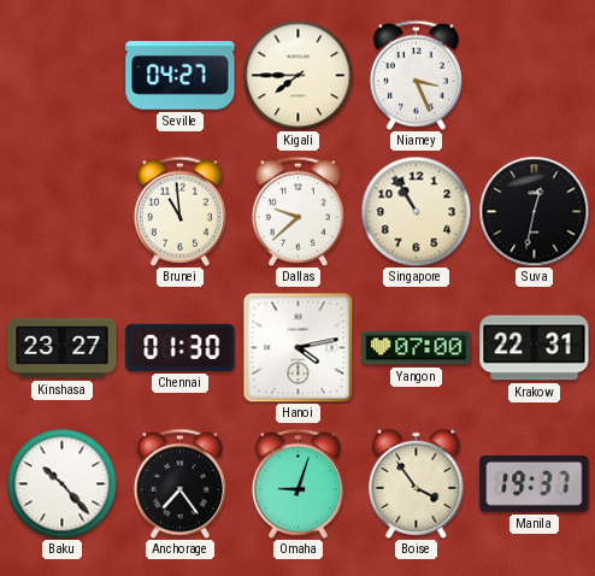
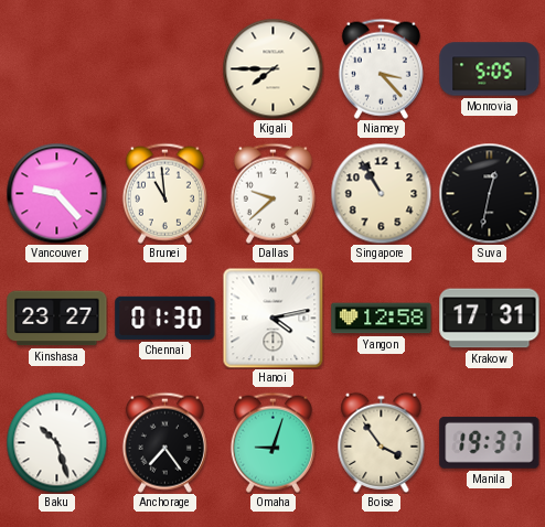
Seville: 04:27 -> none (181, 76)
Niamey: 3:26 -> 3:23 (381, 68)
Monrovia: none -> 5:05 (490, 69)
Vancouver: none -> 9:23 (56, 193)
Yangon: 07:00 -> 12:58 (382, 319)
Krakow: 22:31 -> 17:31 (490, 319)
Baku: 10:23 -> 10:27 (56, 442)
